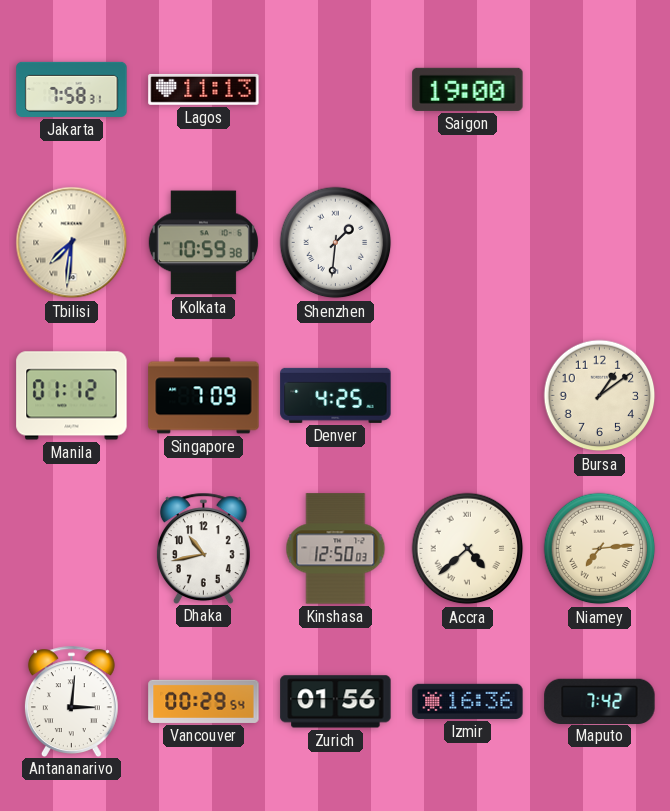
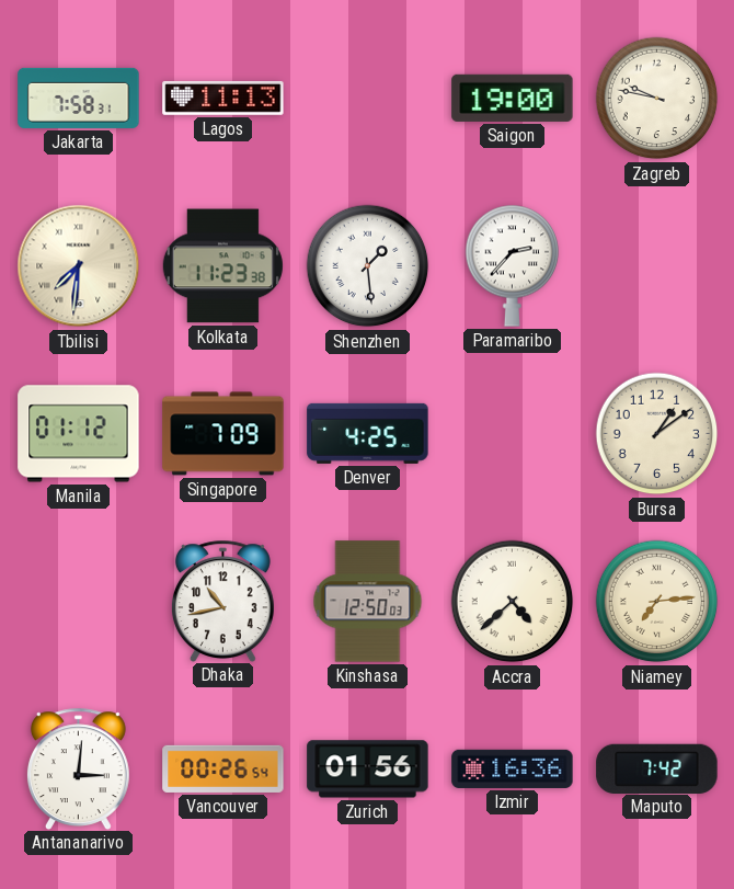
Zagreb: none -> 9:47 (657, 99)
Kolkata: 10:59 -> 11:23 (222, 266)
Shenzhen: 1:31 -> 1:29 (368, 266)
Paramaribo: none -> 2:37 (513, 265)
Vancouver: 00:29 -> 00:26 (223, 768)
